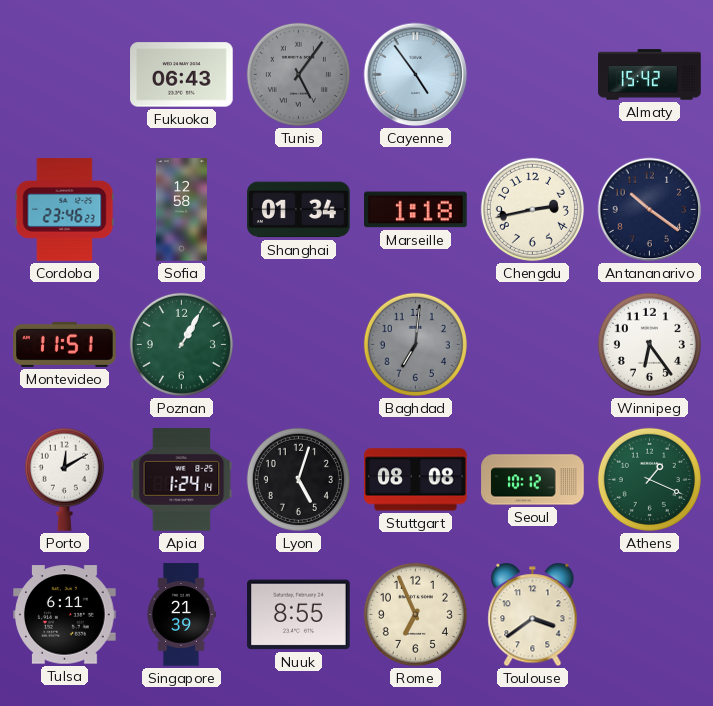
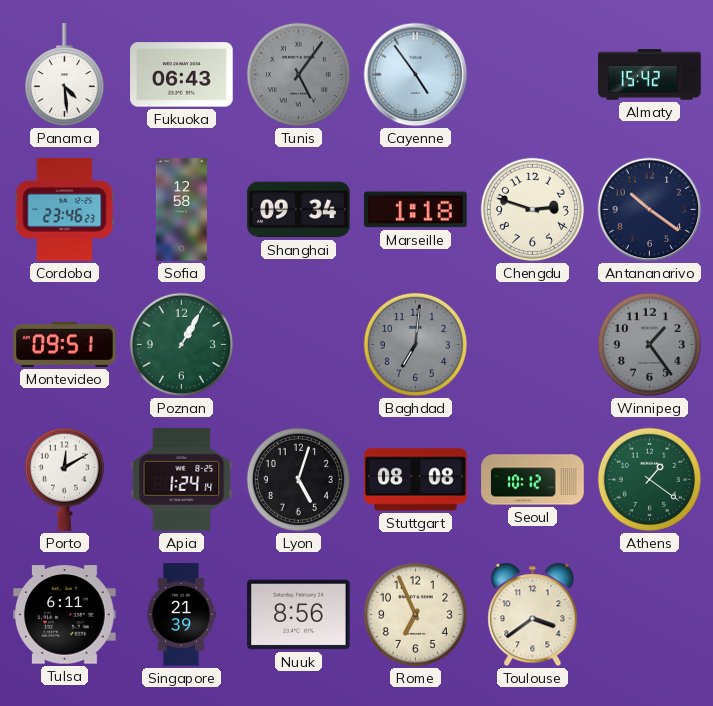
Panama: none -> 4:29 (64, 75)
Shanghai: 01:34 -> 09:34 (299, 210)
Chengdu: 2:43 -> 2:48 (532, 209)
Montevideo: 11:51 -> 09:51 (65, 344)
Winnipeg: 6:24 -> 1:24 (649, 344)
Winnipeg dial: white -> grey (649, 344)
Athens: 1:19 -> 1:21 (649, 479)
Nuuk: 8:55 -> 8:56 (299, 615)
